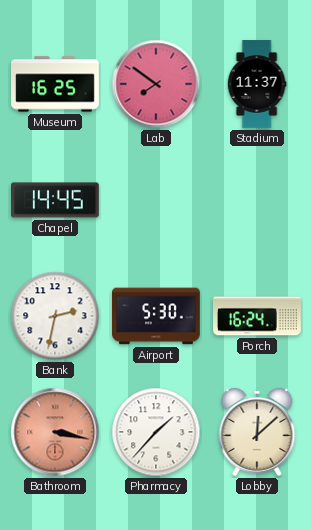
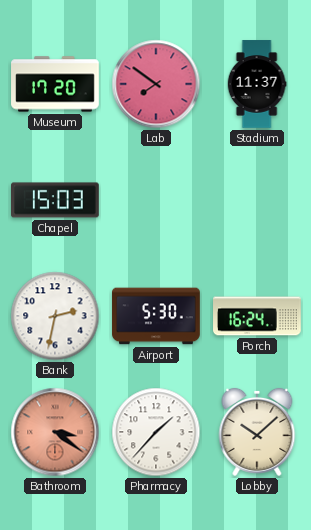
Museum: 16:25 -> 17:20 (55, 84)
Chapel: 14:45 -> 15:03 (56, 200)
Bathroom: 3:17 -> 3:21 (55, 432)
Lobby: 12:08 -> 10:08 (257, 432)
